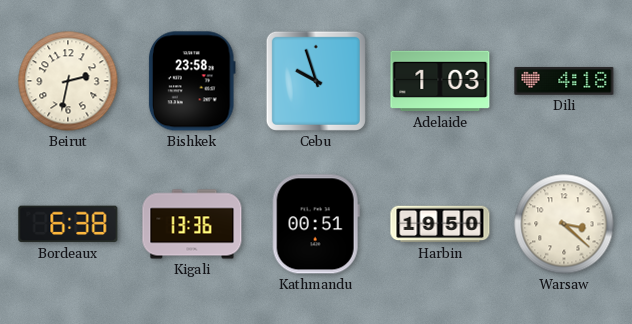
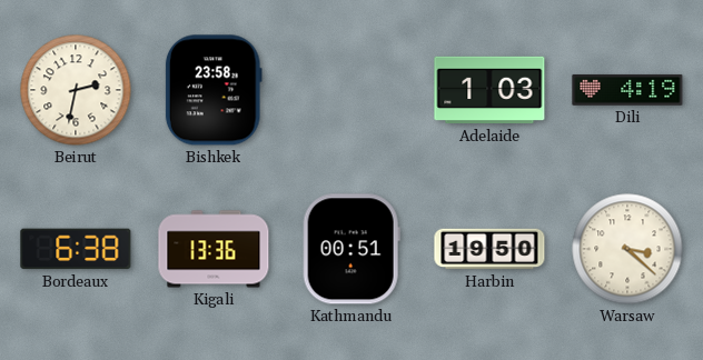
Cebu: 9:57 -> none (316, 81)
Dili: 4:18 -> 4:19 (627, 90)
